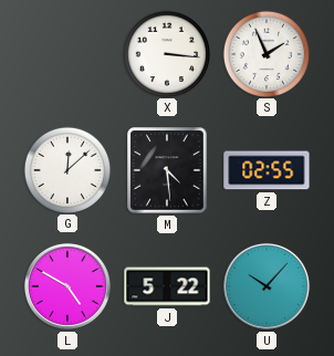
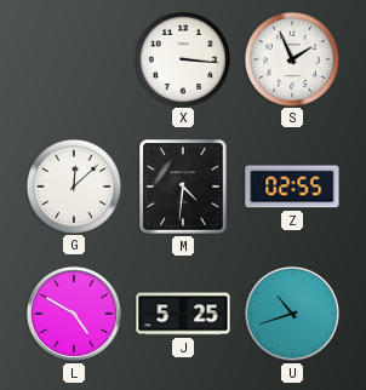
M: 4:29 -> 4:31 (183, 187)
J: 5:22 -> 5:25 (183, 314)
U: 10:07 -> 10:42 (292, 314)
